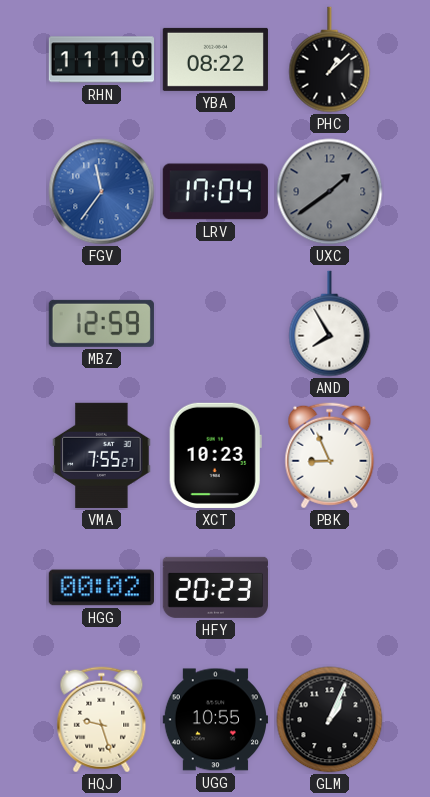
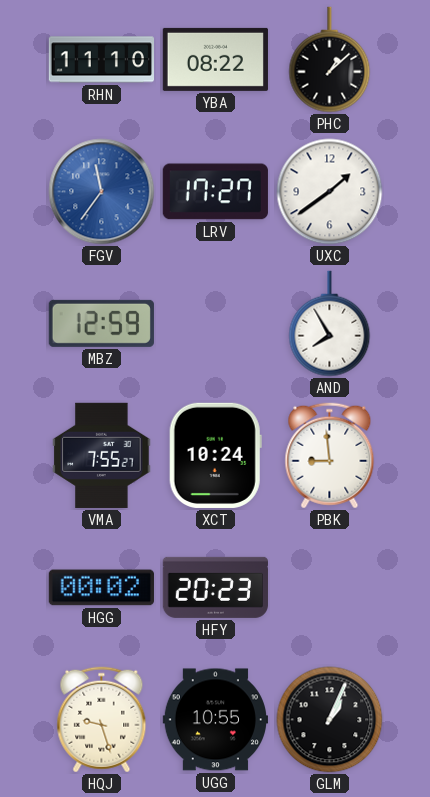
LRV: 17:04 -> 17:27 (215, 192)
UXC dial: grey -> white (330, 192)
XCT: 10:23 -> 10:24 (215, 455)
PBK: 8:56 -> 8:59 (330, 456)
